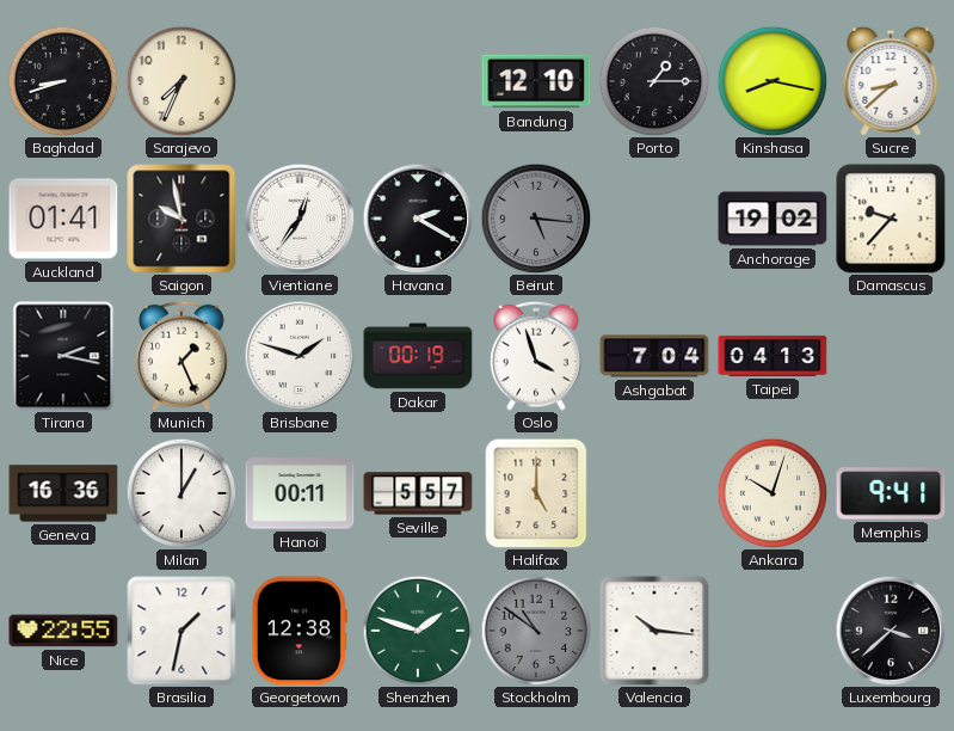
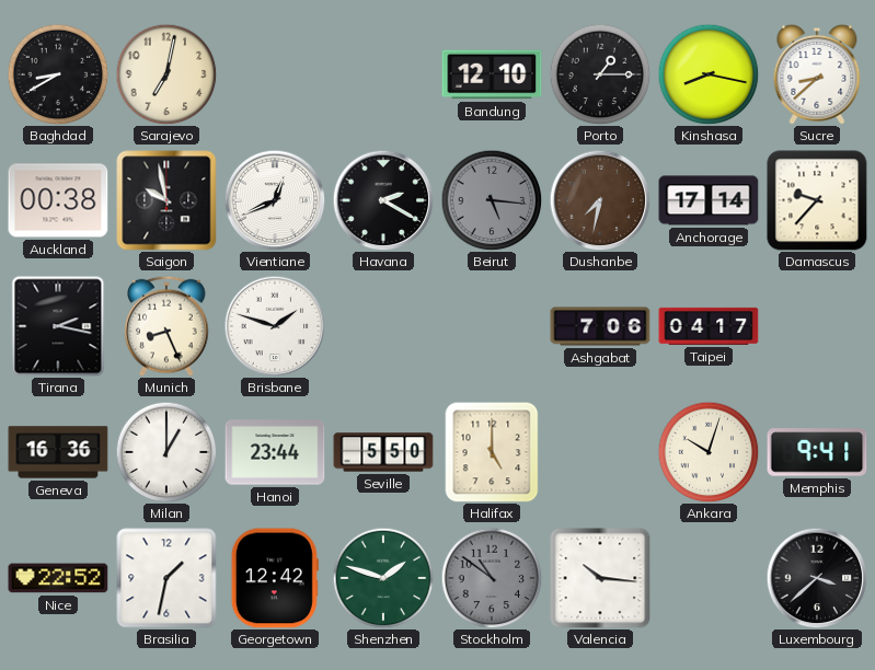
Baghdad: 8:42 -> 8:40 (58, 74)
Sarajevo: 7:34 -> 7:02 (166, 74)
Auckland: 01:41 -> 00:38 (58, 200)
Vientiane: 12:36 -> 12:41 (275, 200)
Dushanbe: none -> 7:32 (600, 200)
Anchorage: 19:02 -> 17:14 (709, 200)
Munich: 1:26 -> 8:26 (166, 326)
Dakar: 00:19 -> none (418, 356)
Oslo: 3:57 -> none (536, 356)
Ashgabat: 7:04 -> 7:06 (600, 326)
Taipei: 04:13 -> 04:17 (709, 326)
Hanoi: 00:11 -> 23:44 (275, 452)
Seville: 5:57 -> 5:50 (383, 452)
Nice: 22:55 -> 22:52 (58, 578)
Georgetown: 12:38 -> 12:42 (275, 578)
